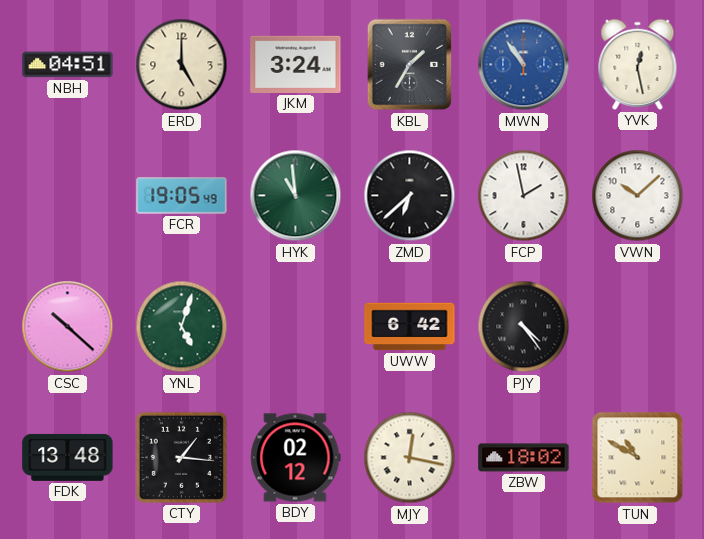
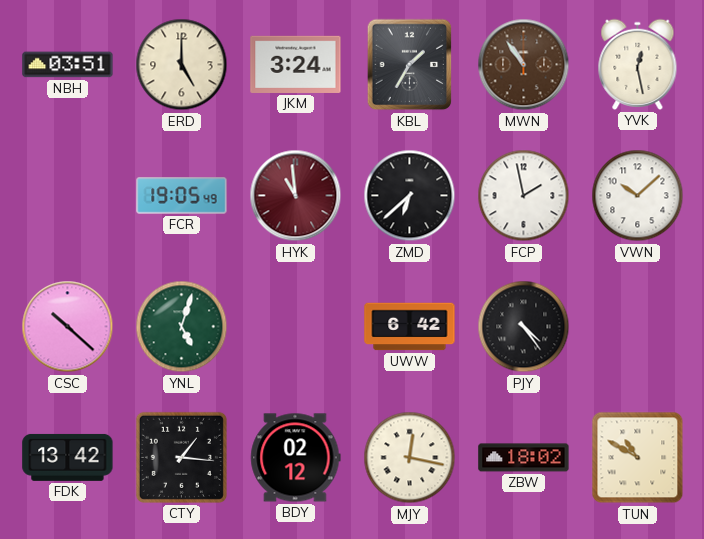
NBH: 04:51 -> 03:51 (68, 65)
MWN dial: blue -> brown (524, 65)
HYK dial: green -> burgundy (296, 196)
FDK: 13:48 -> 13:42 (68, 457)
